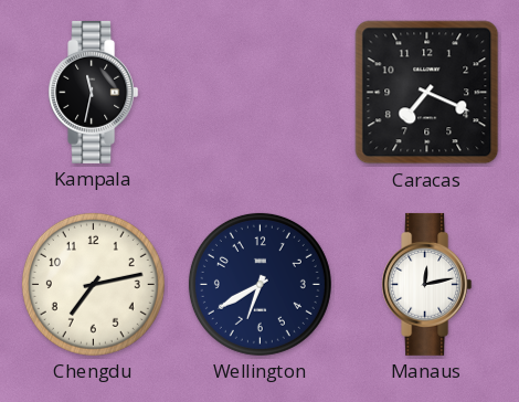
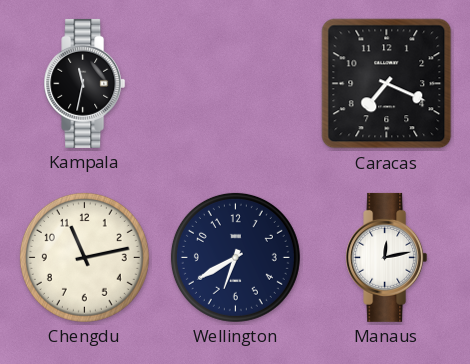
Chengdu: 7:13 -> 11:13 (84, 257)
